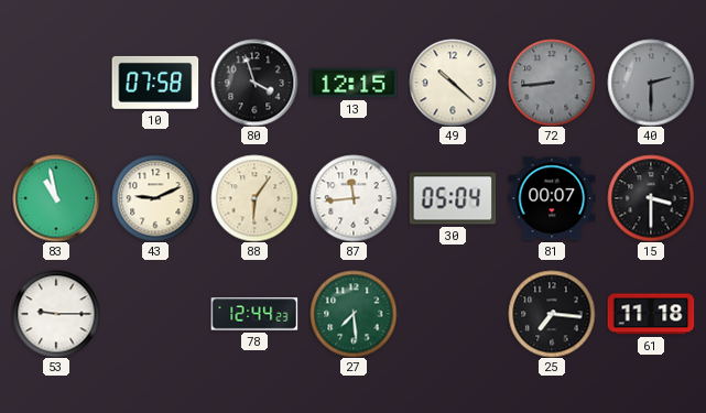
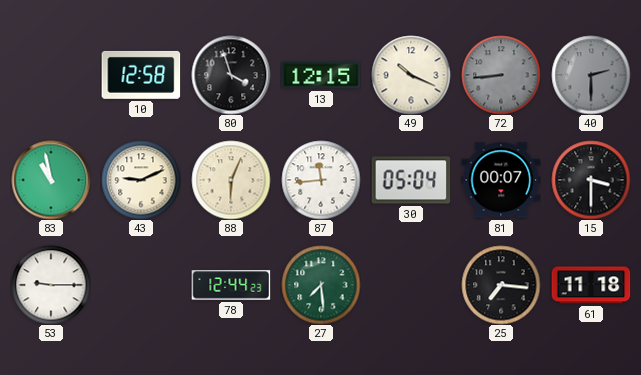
10: 07:58 -> 12:58 (141, 75)
49: 10:22 -> 10:19 (411, 75)
88: 6:06 -> 6:04 (231, 180)
